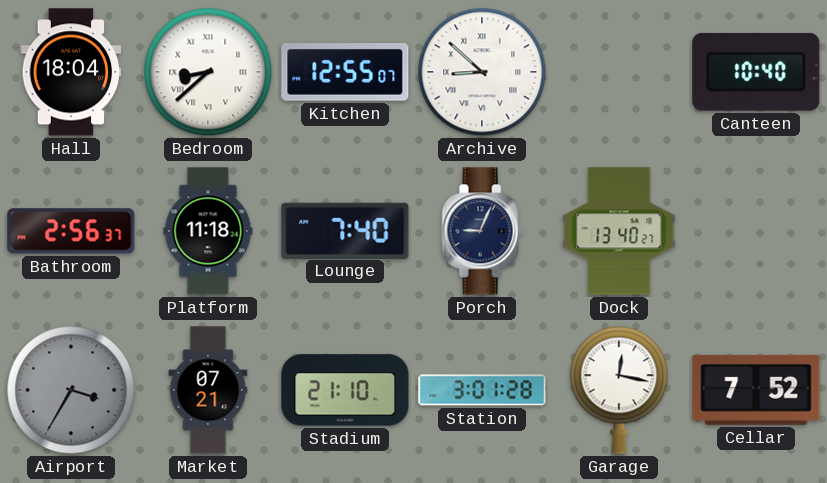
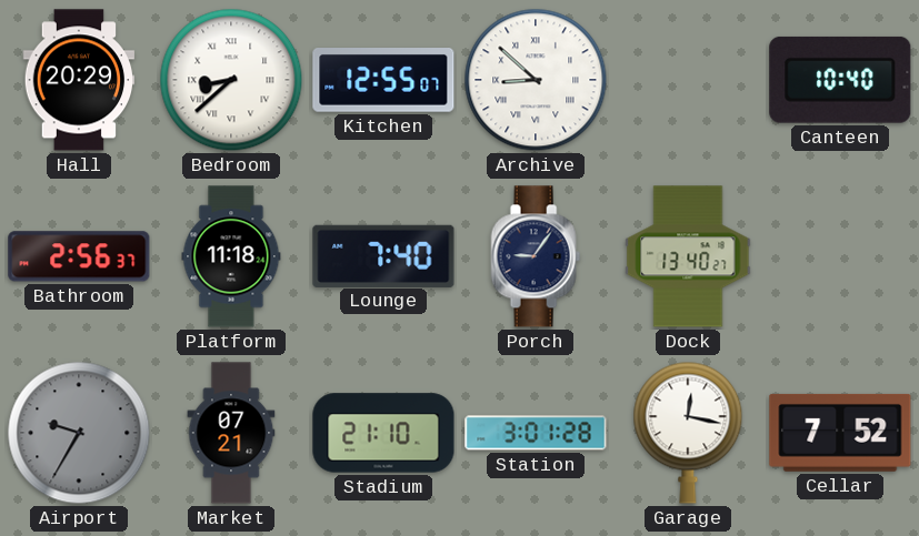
Hall: 18:04 -> 20:29 (79, 80)
Porch: 9:04 -> 9:06 (536, 256)
Airport: 3:35 -> 9:35 (79, 433)
